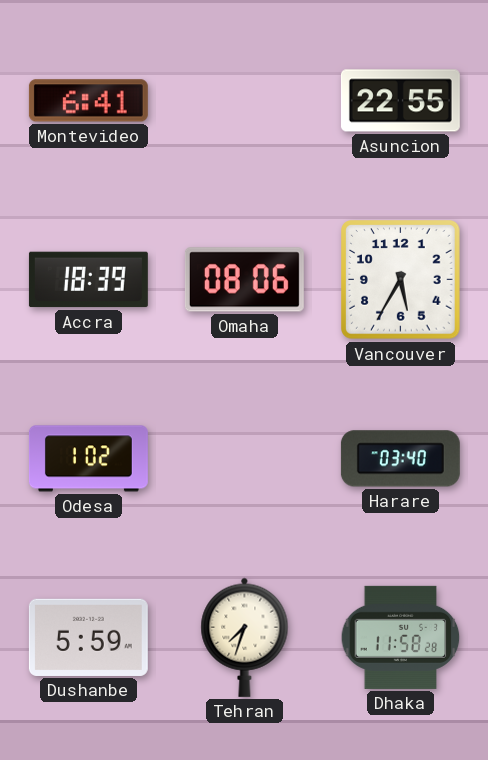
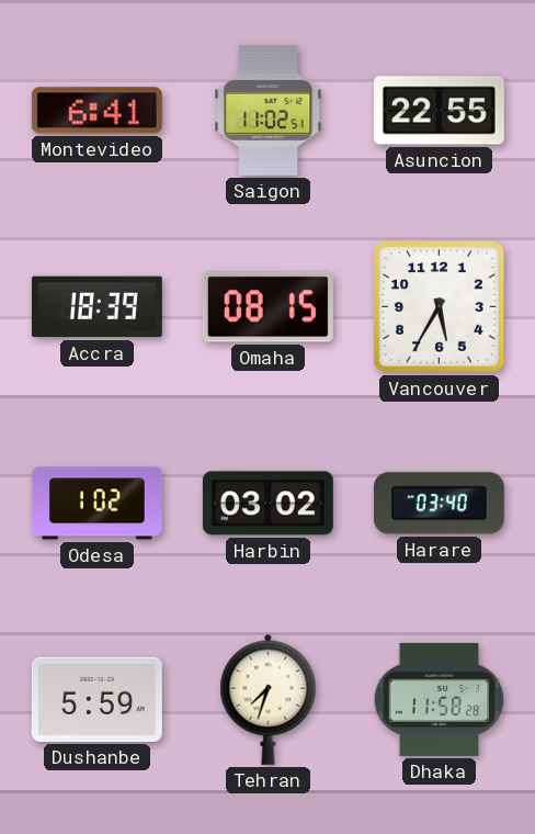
Saigon: none -> 11:02 (269, 110)
Omaha: 08:06 -> 08:15 (267, 307)
Harbin: none -> 03:02 (267, 504)
